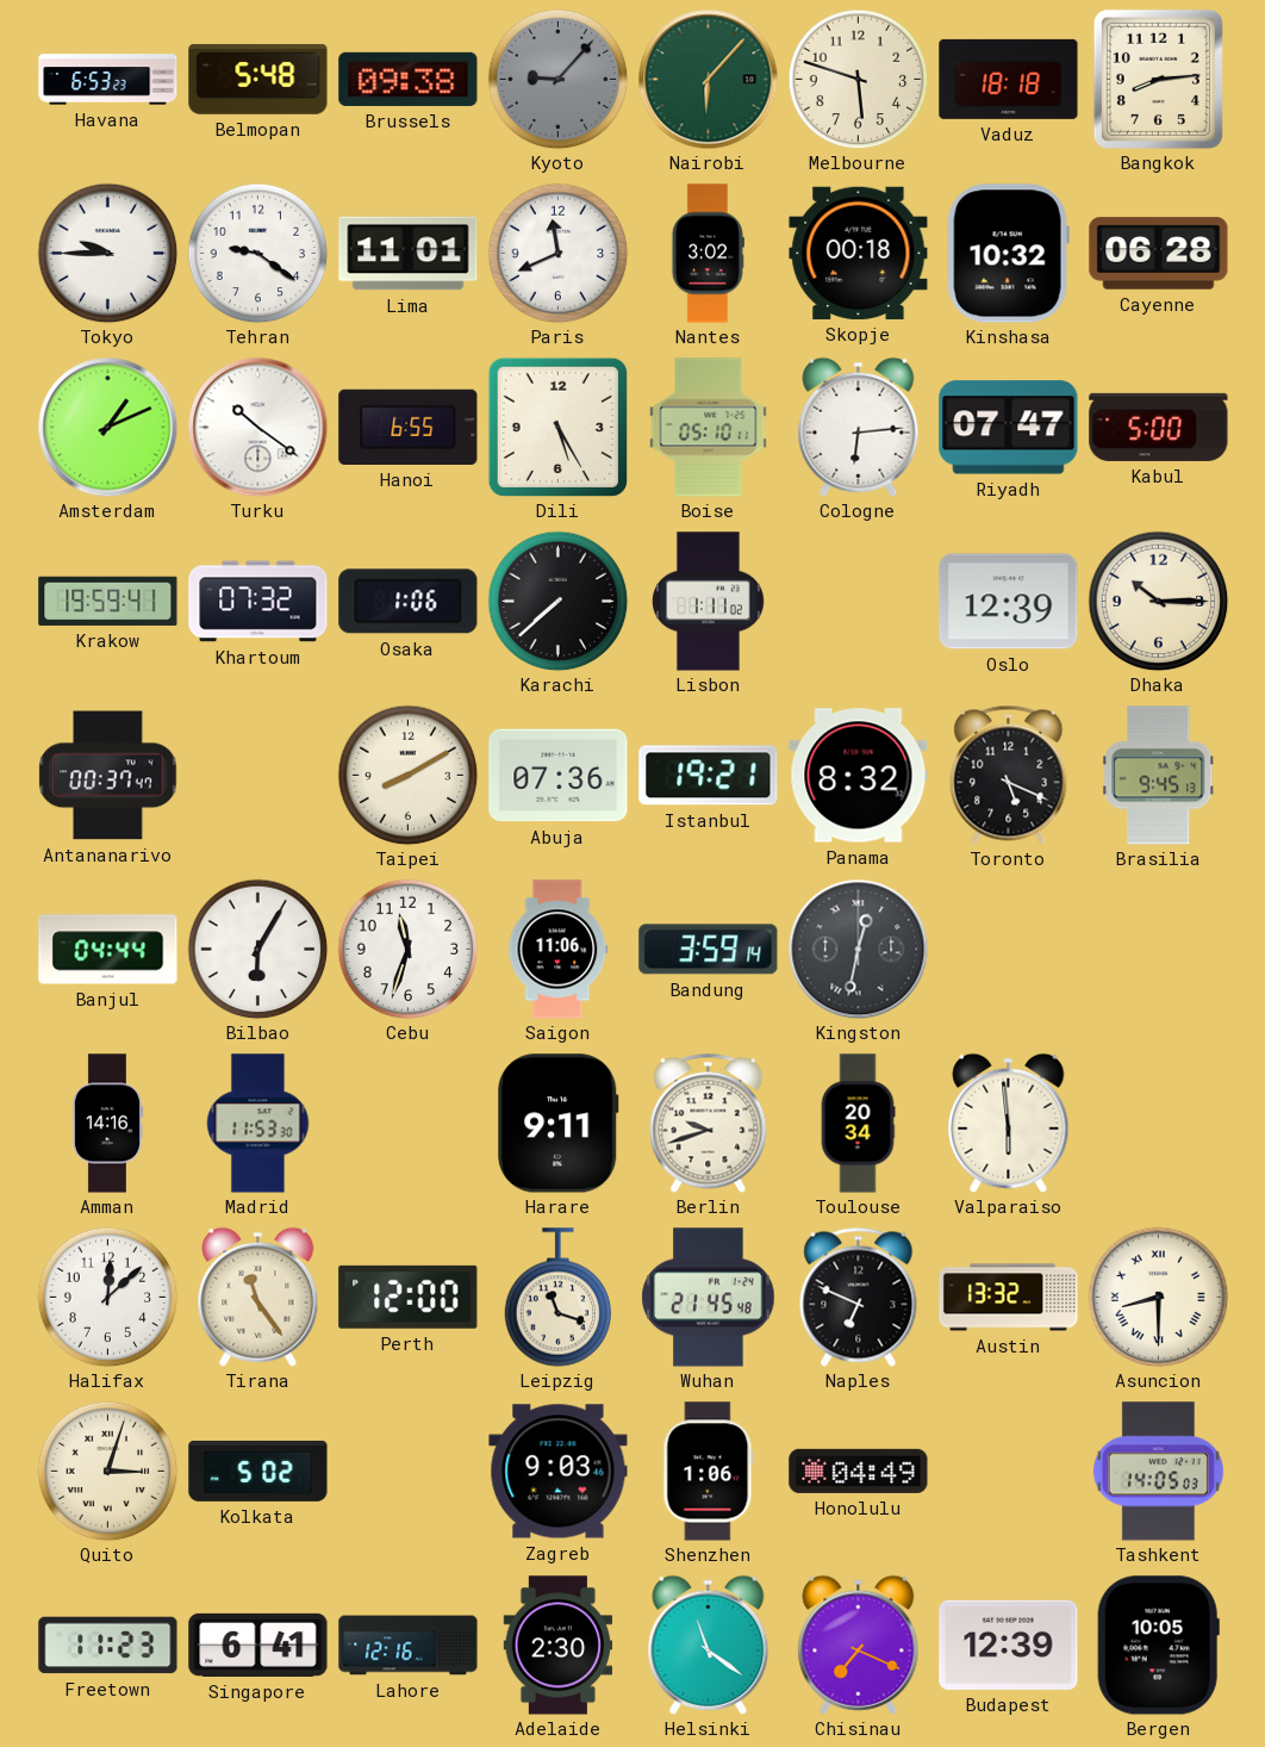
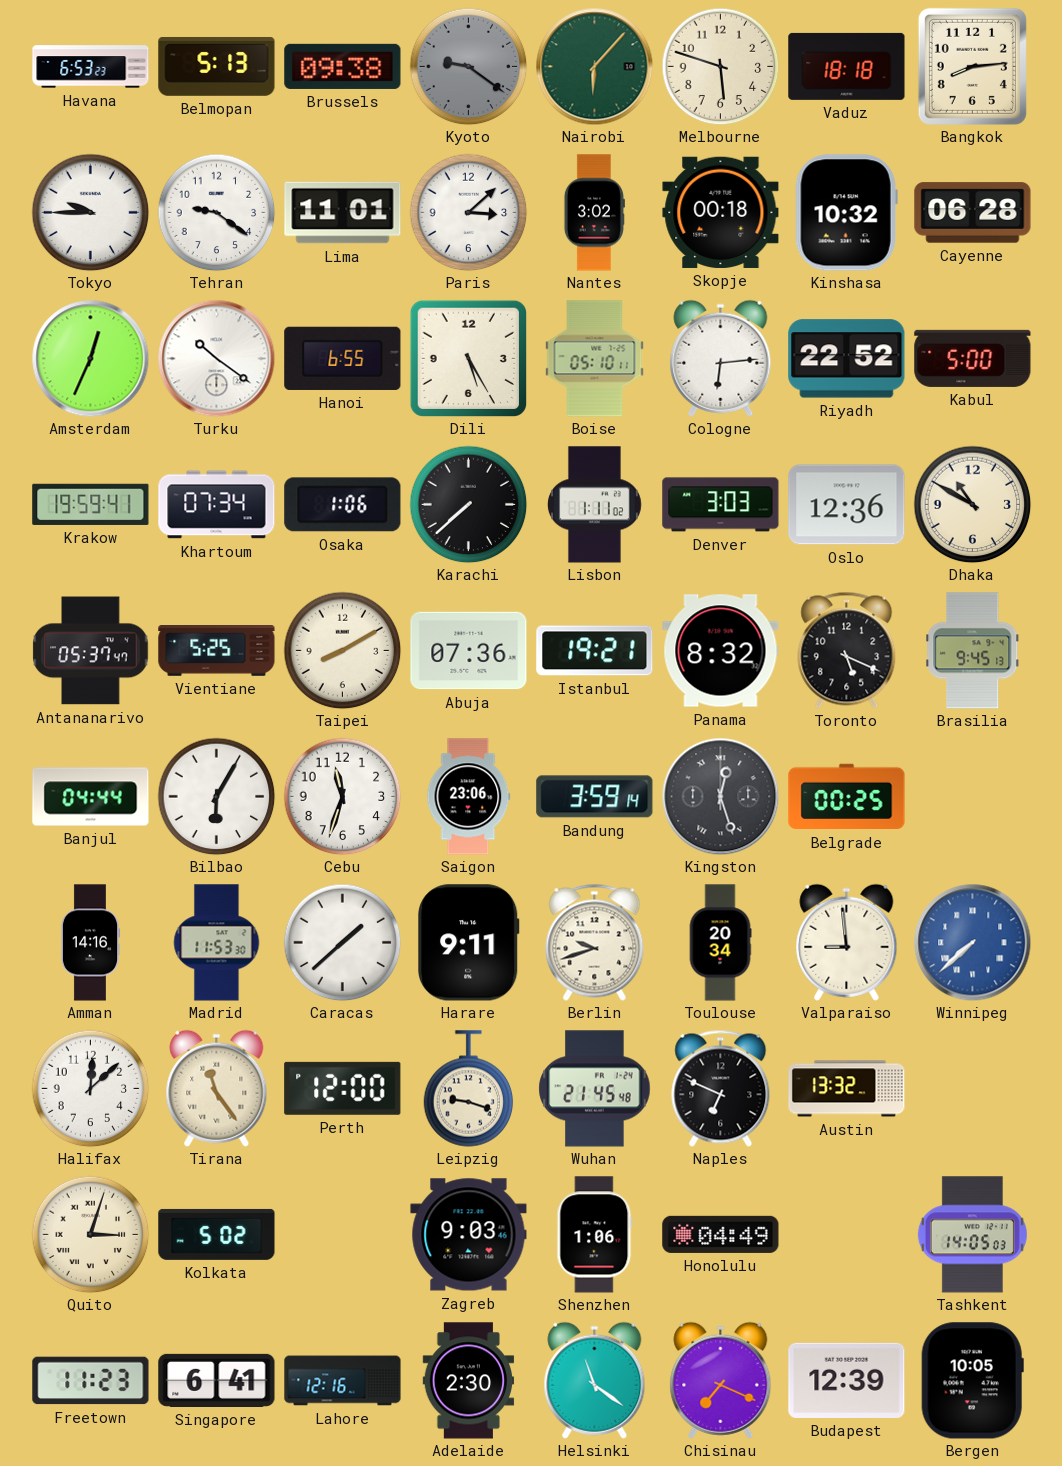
Belmopan: 5:48 -> 5:13 (217, 66)
Kyoto: 9:07 -> 9:21 (468, 66)
Paris: 11:41 -> 3:08 (468, 212)
Amsterdam: 1:11 -> 12:34 (90, 358)
Riyadh: 07:47 -> 22:52 (847, 359)
Khartoum: 07:32 -> 07:34 (217, 505)
Denver: none -> 3:03 (721, 505)
Oslo: 12:39 -> 12:36 (847, 505)
Dhaka: 10:15 -> 10:50 (972, 504)
Antananarivo: 00:37 -> 05:37 (91, 651)
Vientiane: none -> 5:25 (217, 651)
Saigon: 11:06 -> 23:06 (469, 797)
Kingston: 12:32 -> 12:27 (720, 796)
Belgrade: none -> 00:25 (847, 797)
Caracas: none -> 1:38 (342, 942)
Valparaiso: 5:59 -> 8:59 (847, 942)
Winnipeg: none -> 7:38 (972, 942)
Leipzig: 11:18 -> 9:18 (469, 1089)
Asuncion: 8:30 -> none (1158, 1297)
